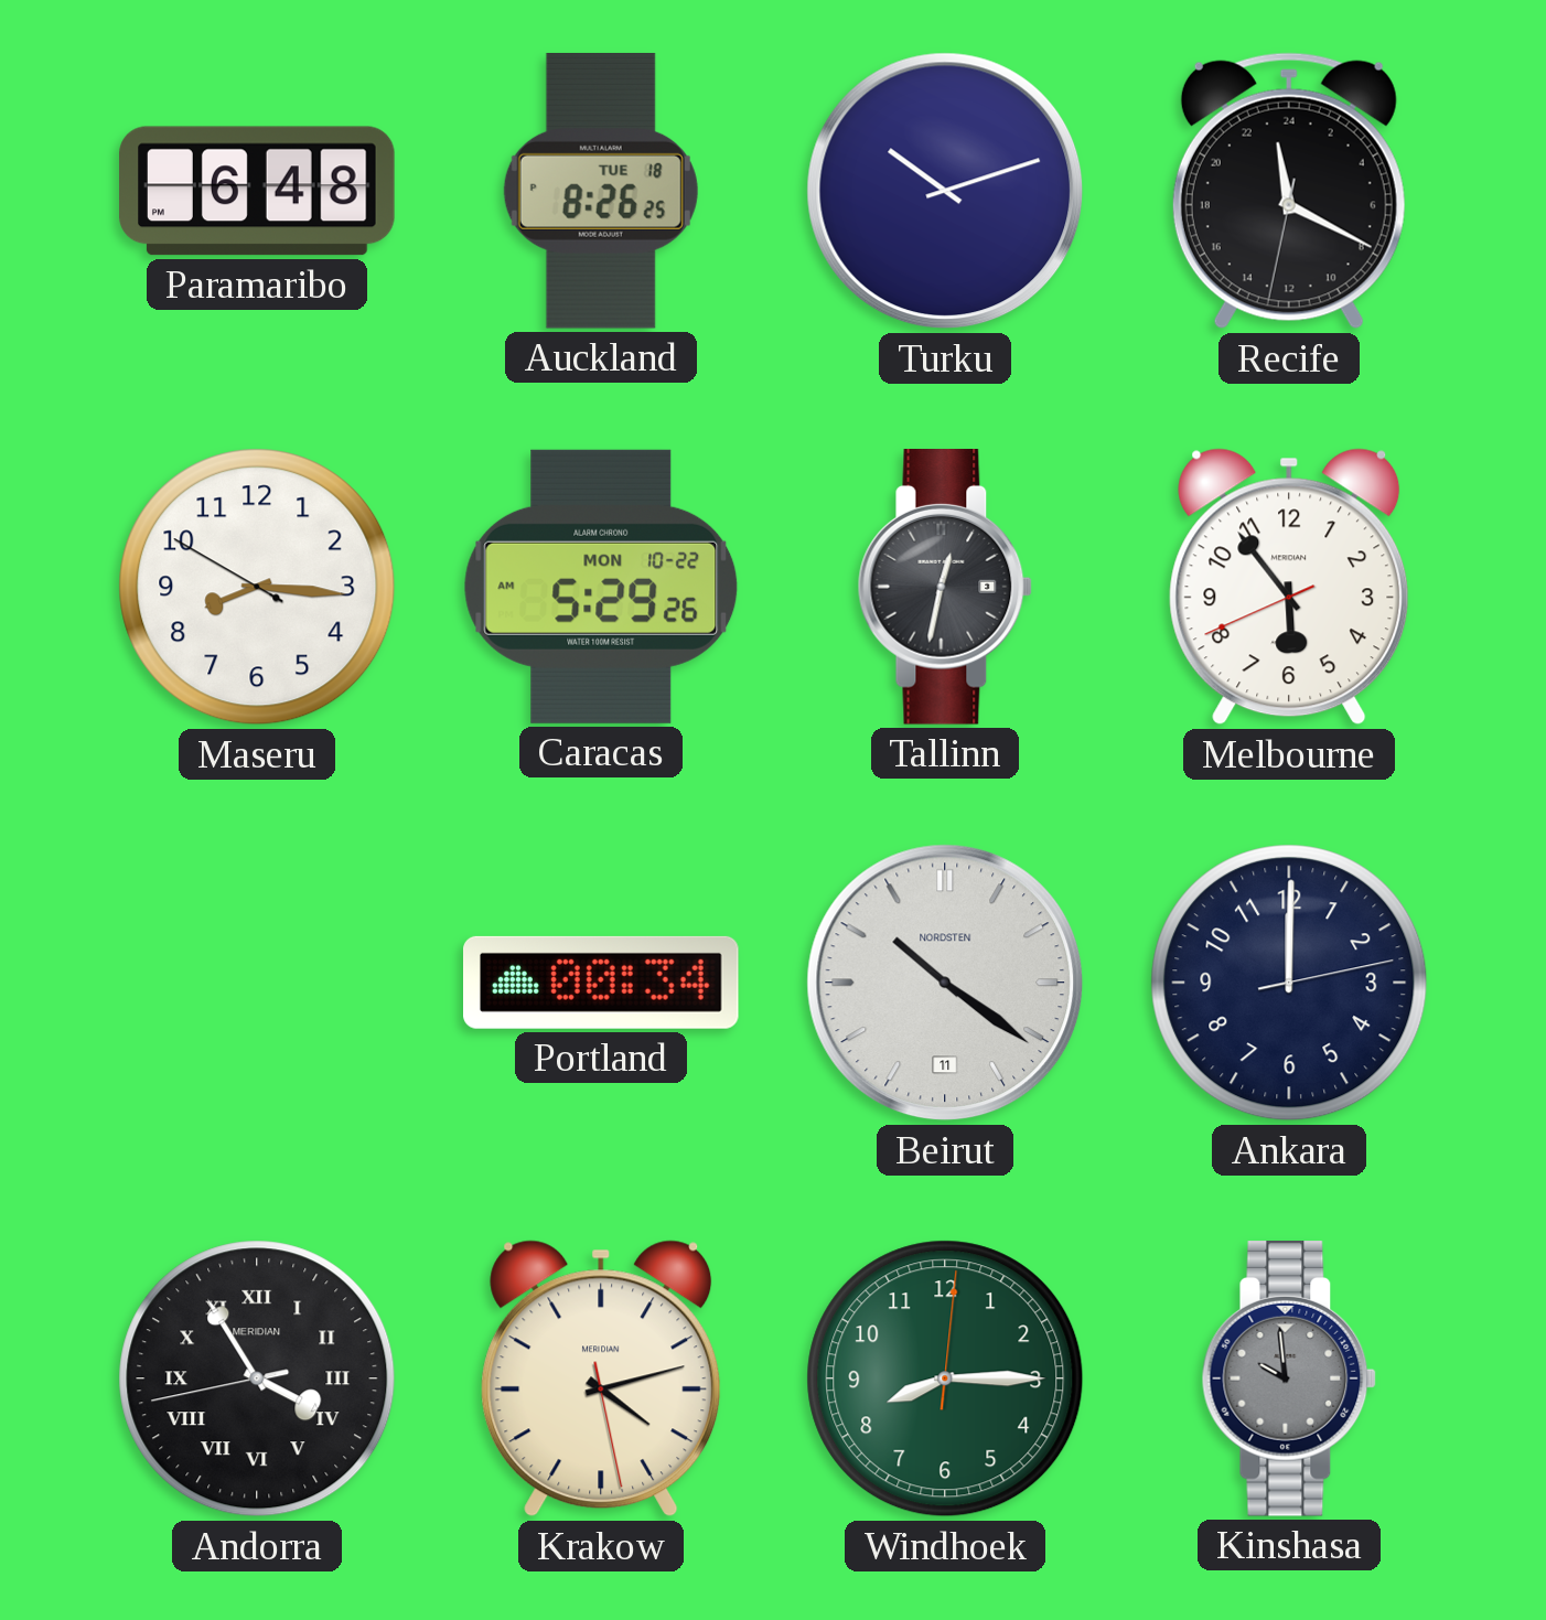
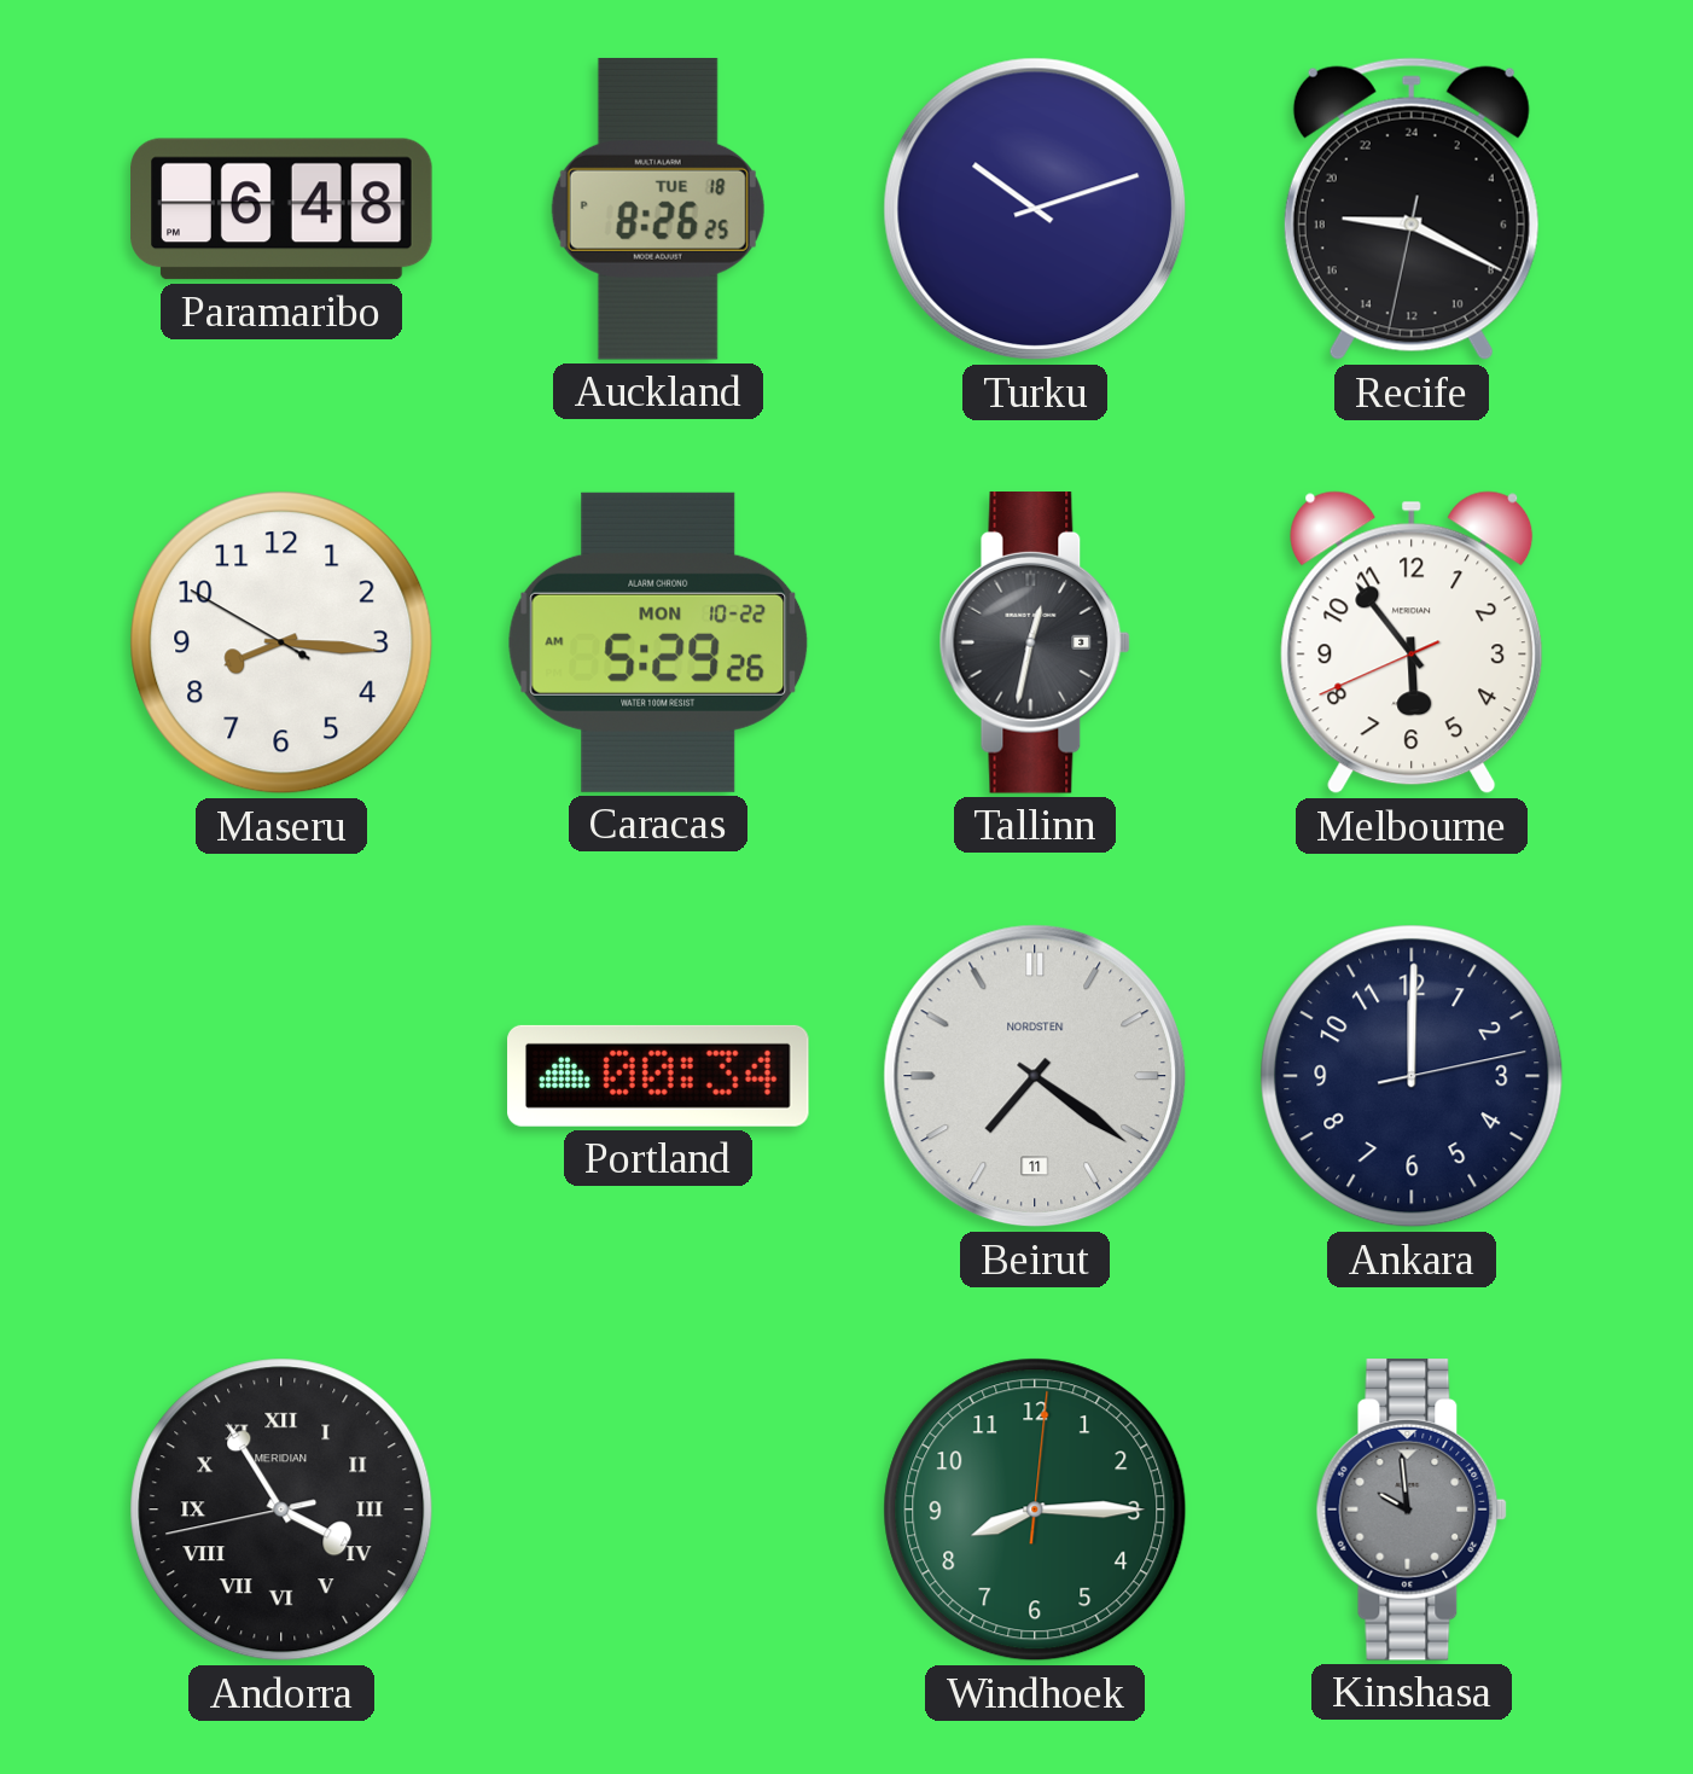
Recife: 23:19 -> 18:19 (1412, 209)
Beirut: 10:21 -> 7:21 (1035, 1076)
Krakow: 4:12 -> none (601, 1378)
